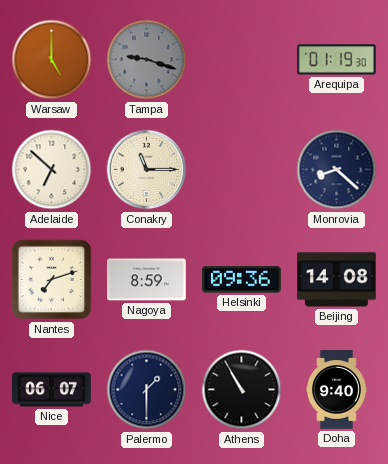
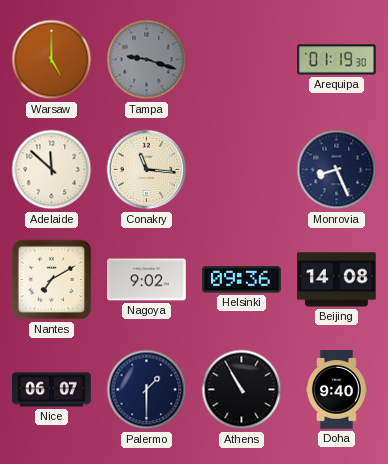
Adelaide: 6:52 -> 11:52 (52, 170)
Conakry: 11:15 -> 11:16 (147, 170)
Monrovia: 8:22 -> 8:26 (337, 170)
Nantes: 7:12 -> 7:10 (52, 280)
Nagoya: 8:59 -> 9:02 (147, 280)
